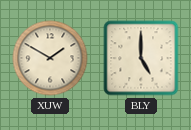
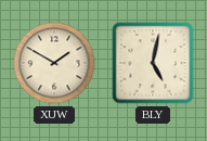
BLY: 5:00 -> 5:02 (153, 63)
